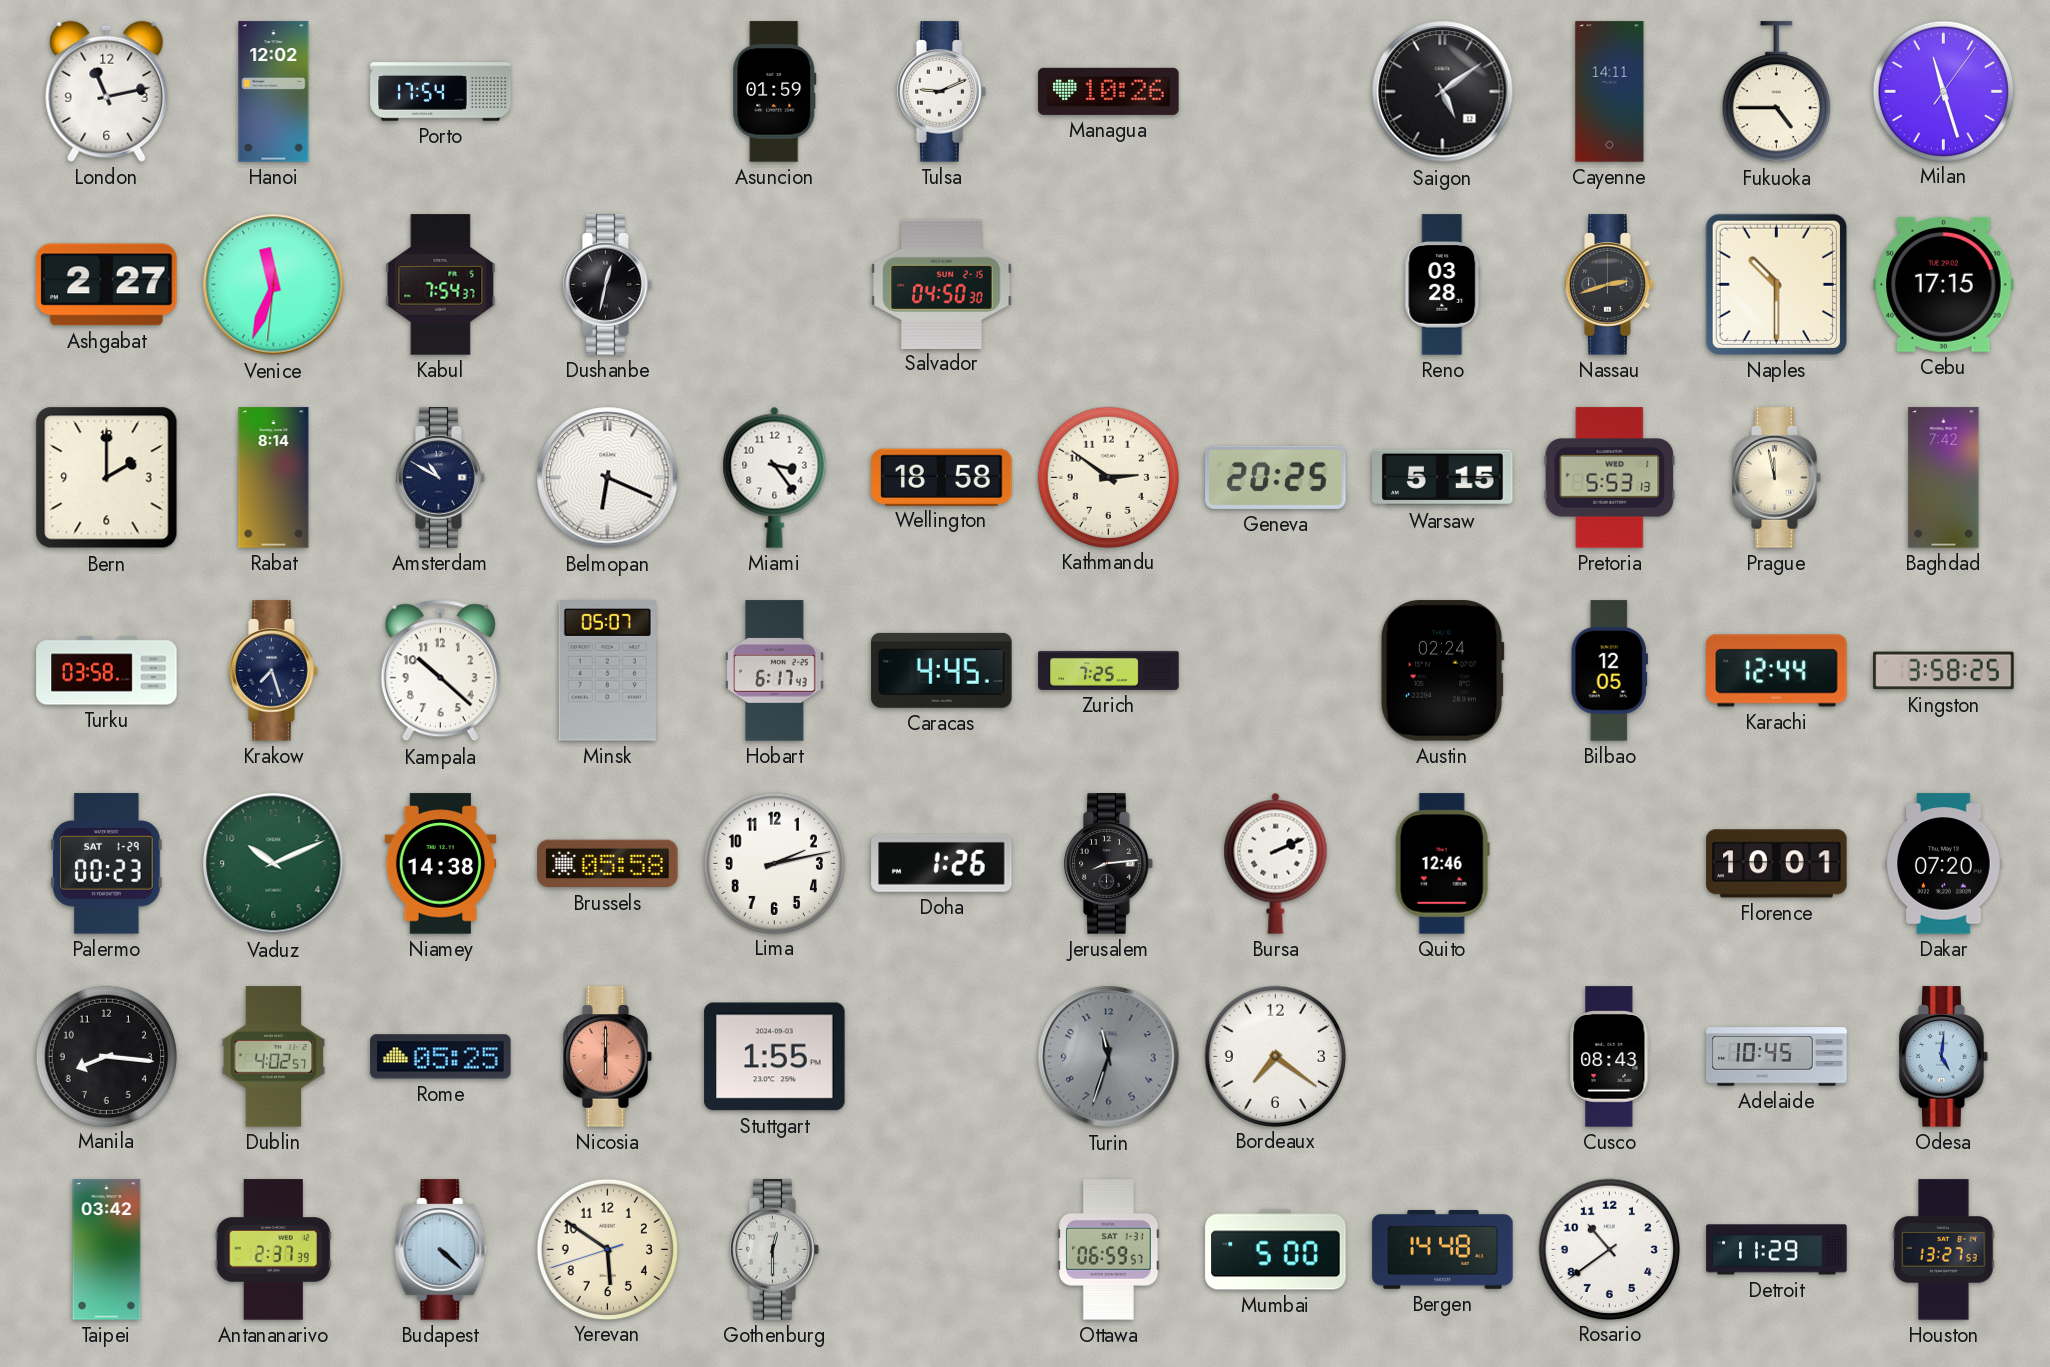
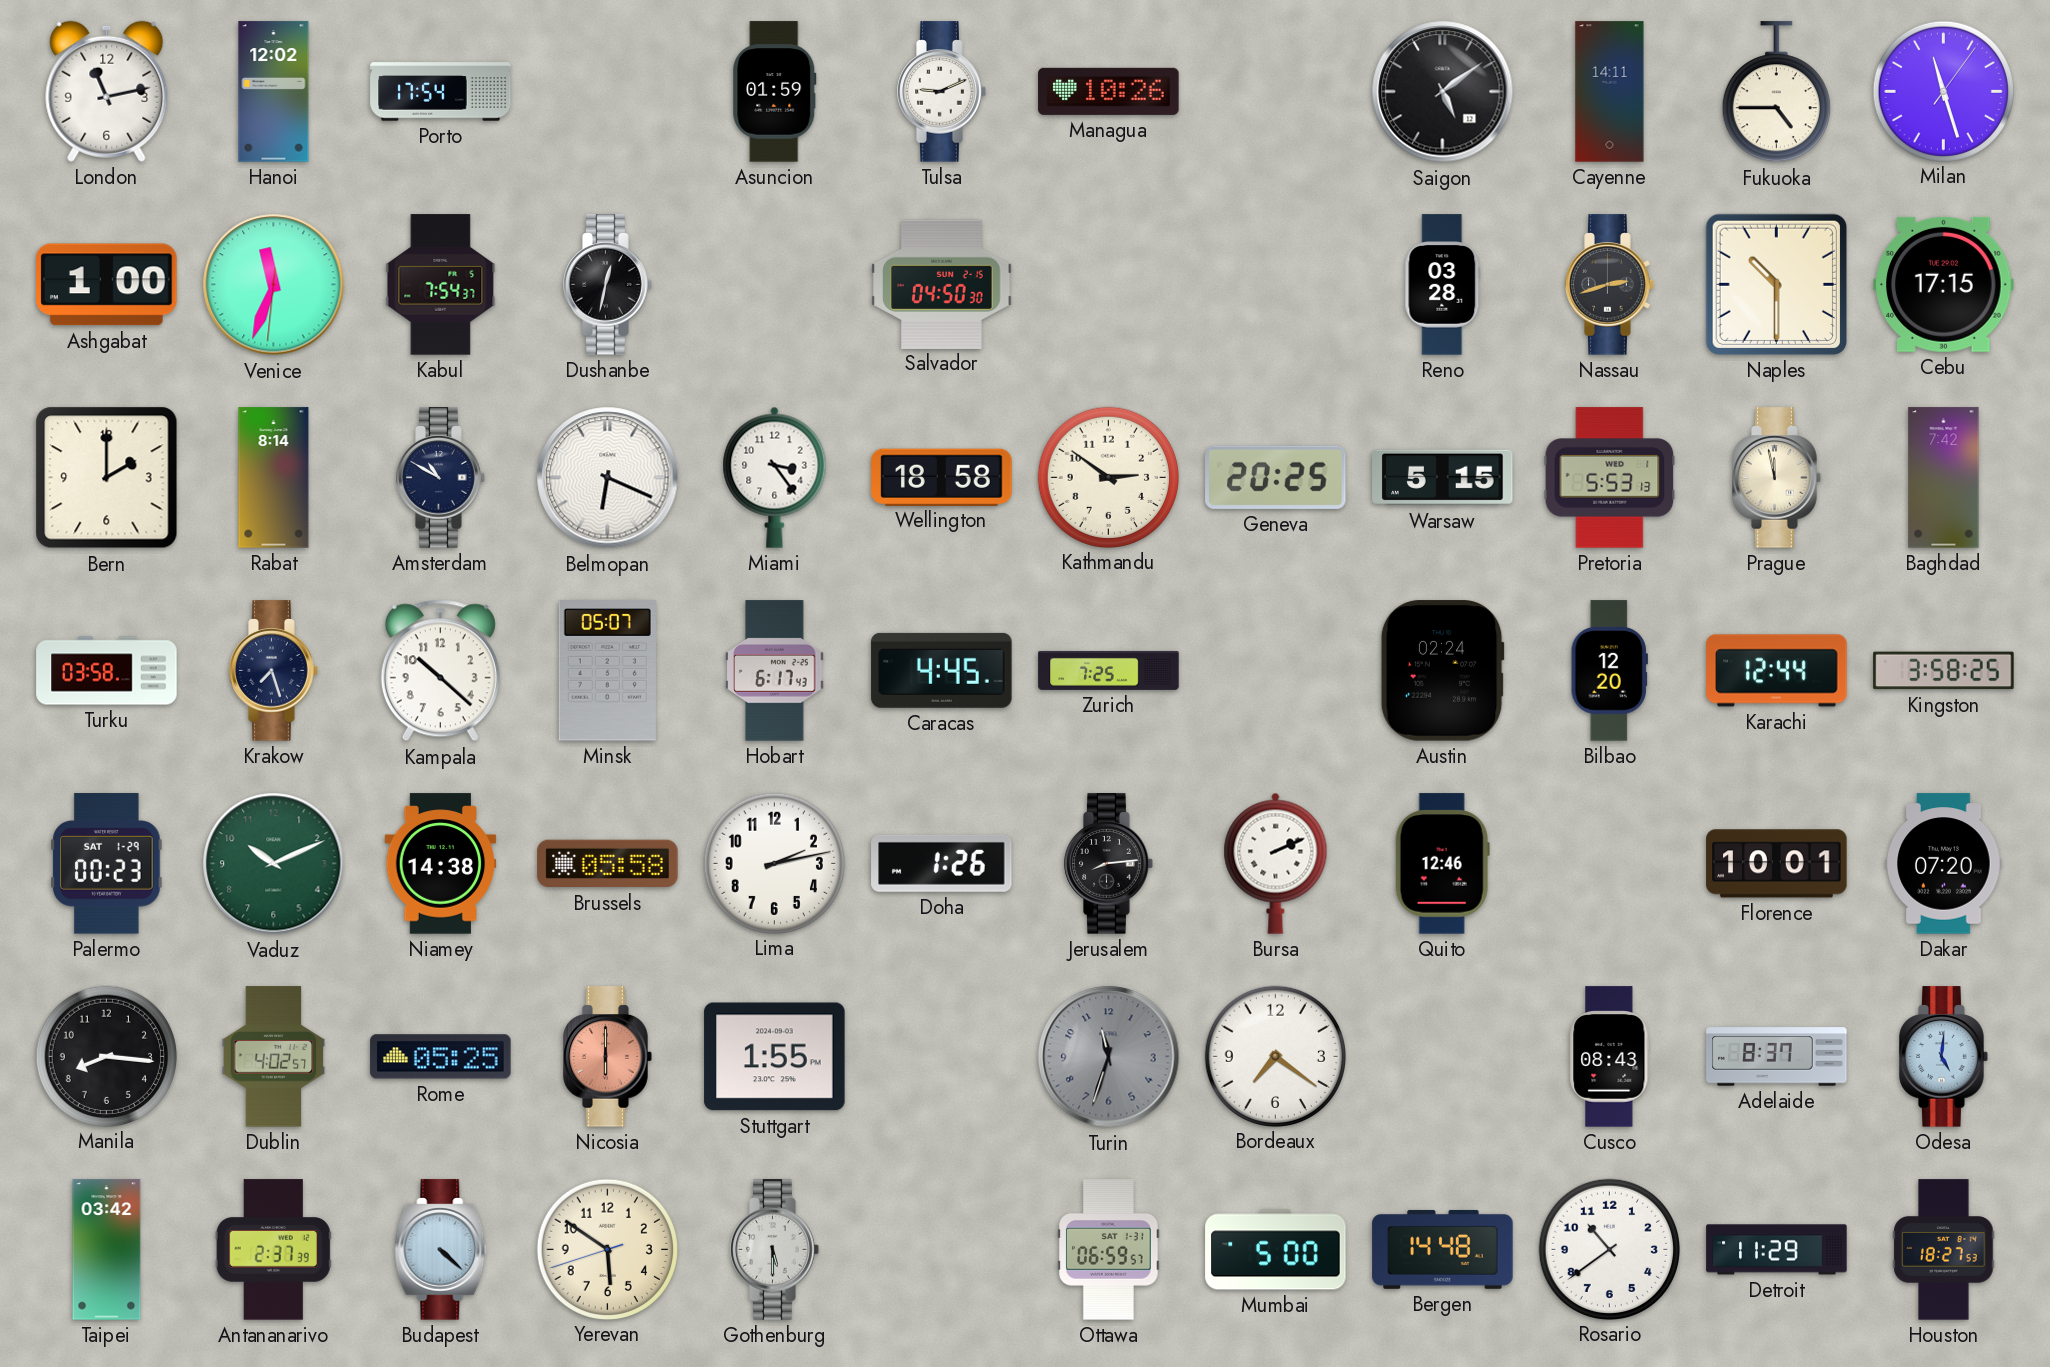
Ashgabat: 2:27 -> 1:00 (107, 285)
Bilbao: 12:05 -> 12:20 (1609, 671)
Adelaide: 10:45 -> 8:37 (1777, 1057)
Gothenburg: 12:30 -> 5:30 (775, 1250)
Houston: 13:27 -> 18:27 (1944, 1250)
